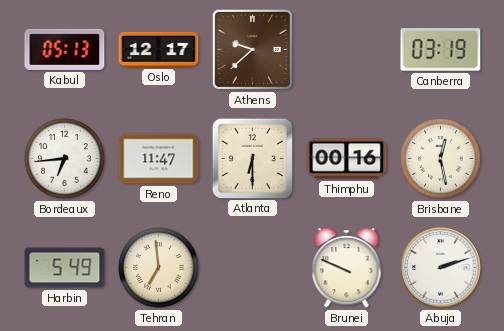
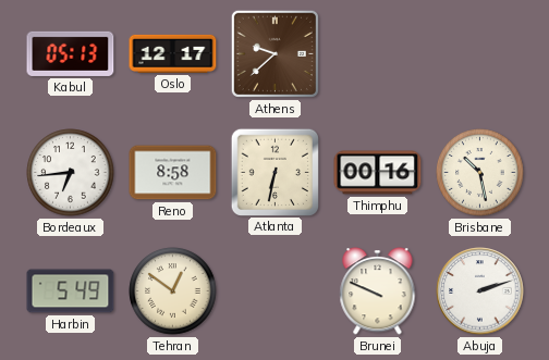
Canberra: 03:19 -> none (441, 50)
Reno: 11:47 -> 8:58 (173, 173)
Atlanta: 6:30 -> 6:32 (274, 172)
Brisbane: 12:28 -> 10:28 (480, 173)
Tehran: 6:59 -> 12:51 (173, 291)
